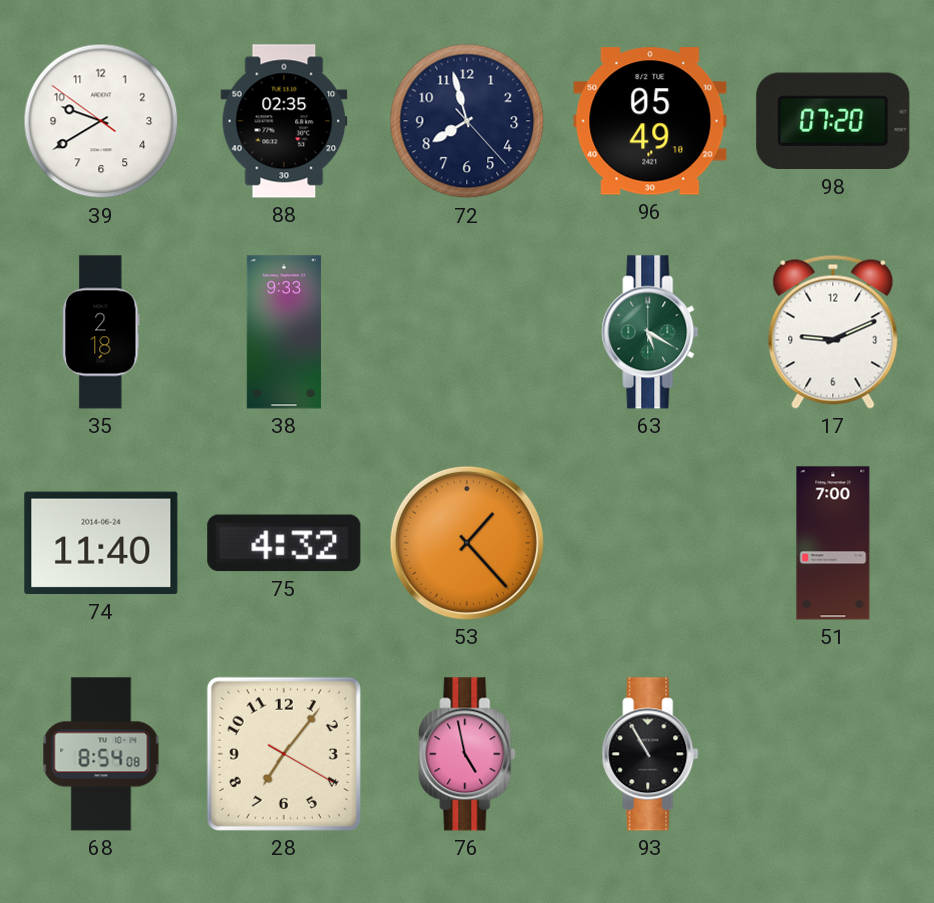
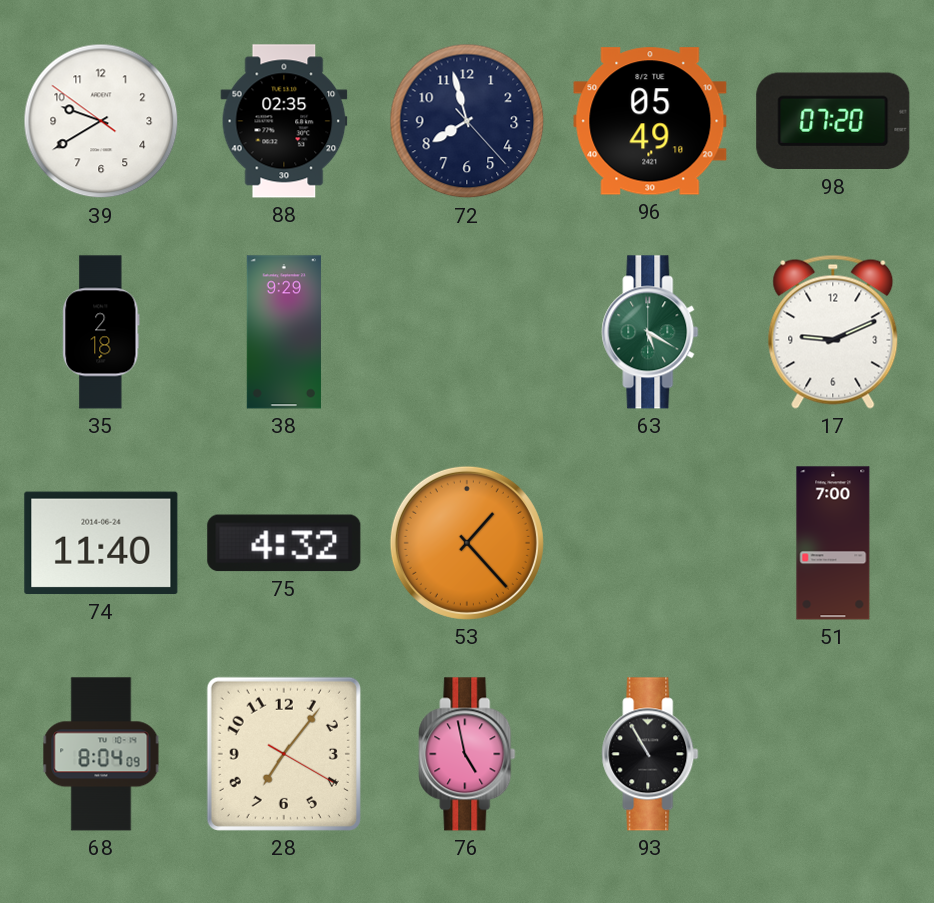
38: 9:33 -> 9:29 (284, 332)
68: 8:54 -> 8:04 (101, 754)
